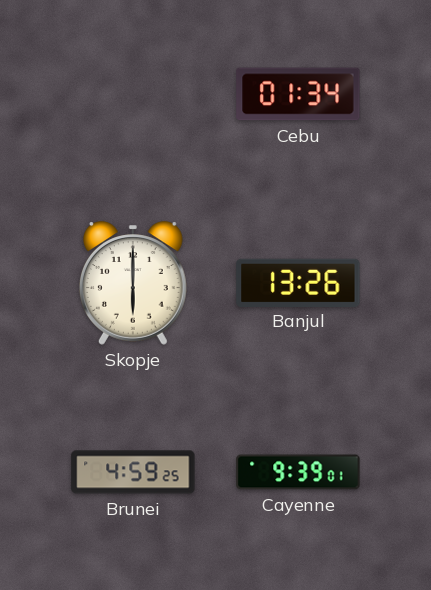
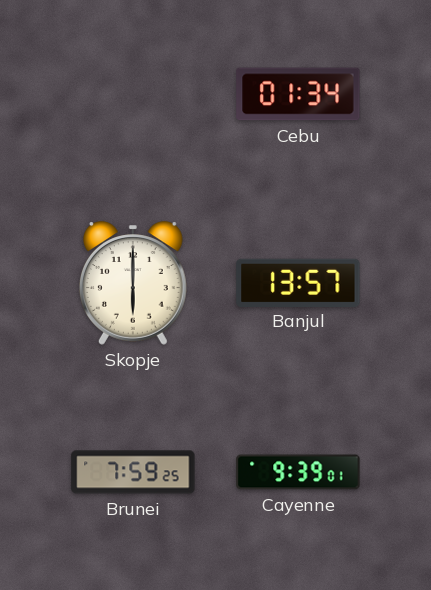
Banjul: 13:26 -> 13:57 (298, 282)
Brunei: 4:59 -> 7:59 (133, 472)
